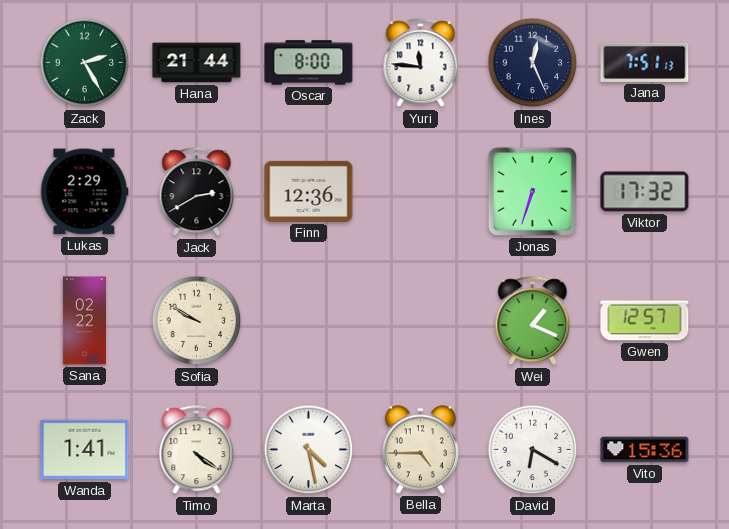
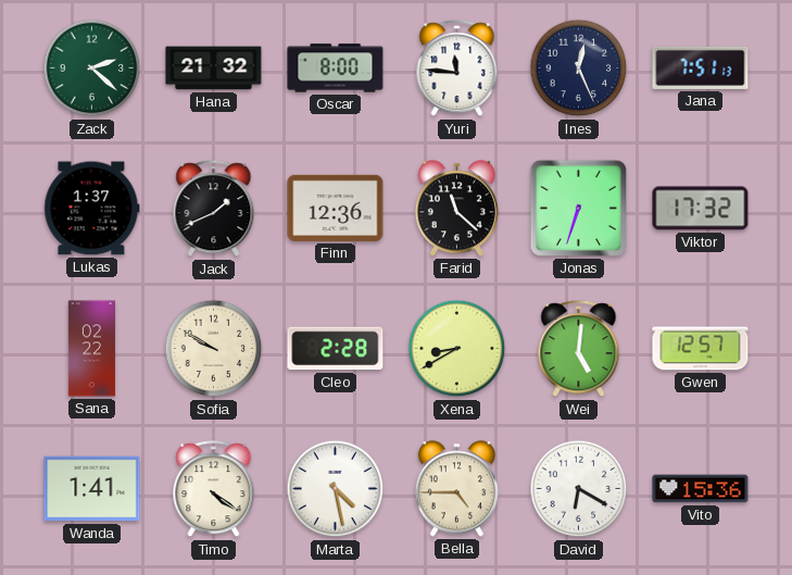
Zack: 2:25 -> 2:22 (92, 68)
Hana: 21:44 -> 21:32 (214, 68)
Lukas: 2:29 -> 1:37 (92, 209)
Jack: 2:40 -> 1:41 (214, 209)
Farid: none -> 11:22 (456, 209)
Cleo: none -> 2:28 (336, 349)
Xena: none -> 8:40 (457, 349)
Wei: 1:19 -> 5:01 (579, 349)
